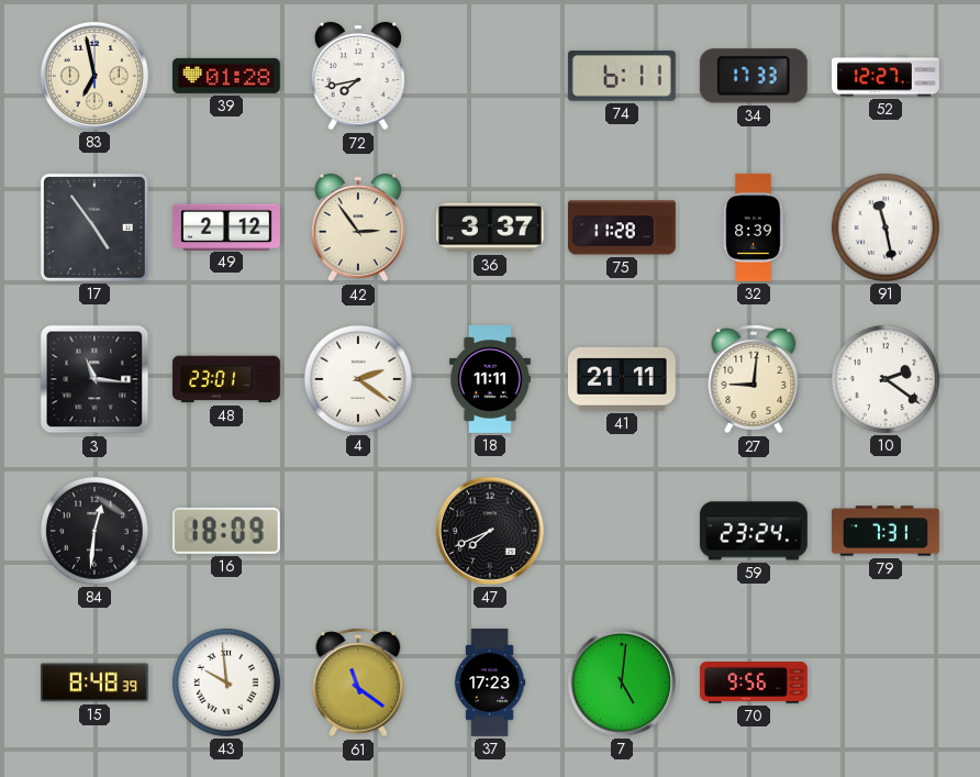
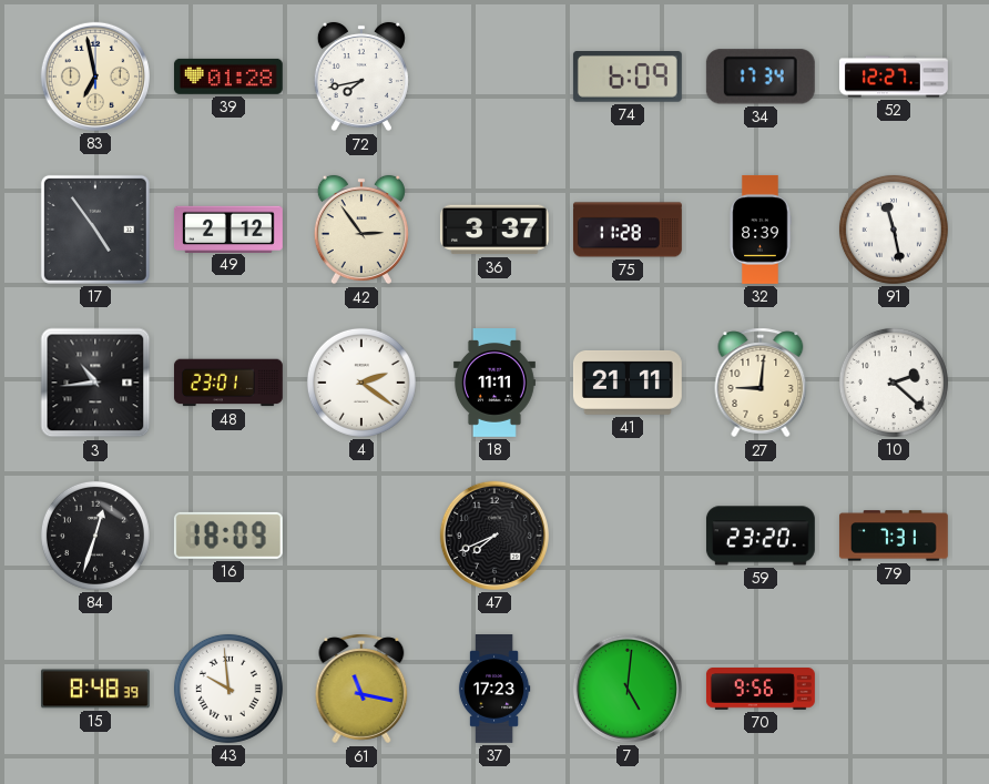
74: 6:11 -> 6:09 (628, 78)
34: 17:33 -> 17:34 (761, 77)
3: 11:16 -> 10:44 (95, 383)
10: 2:21 -> 2:22 (894, 383)
84: 12:31 -> 12:33 (95, 536)
59: 23:24 -> 23:20 (761, 536)
61: 11:21 -> 11:17 (361, 689)
